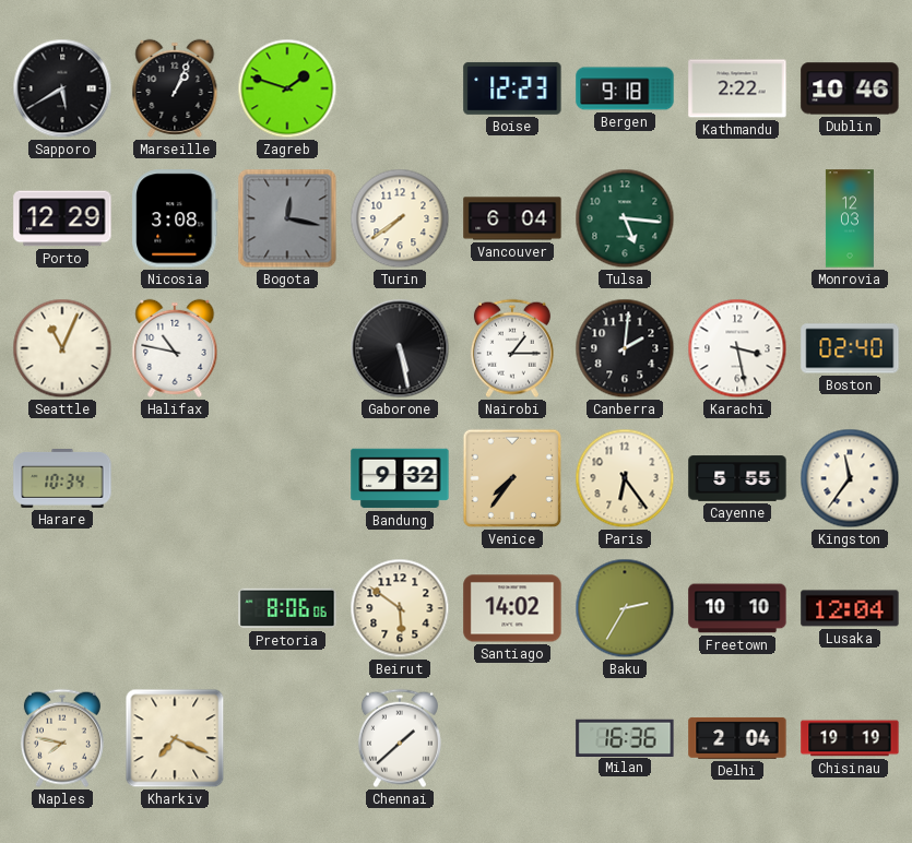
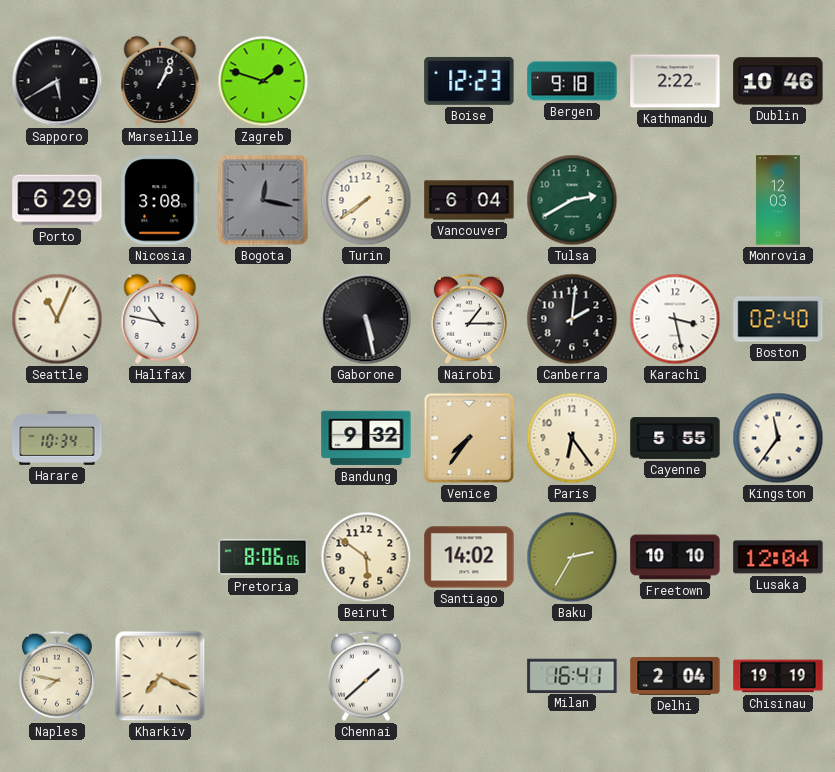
Porto: 12:29 -> 6:29 (57, 200)
Tulsa: 5:16 -> 2:40 (572, 200)
Milan: 16:36 -> 16:41 (572, 675)
